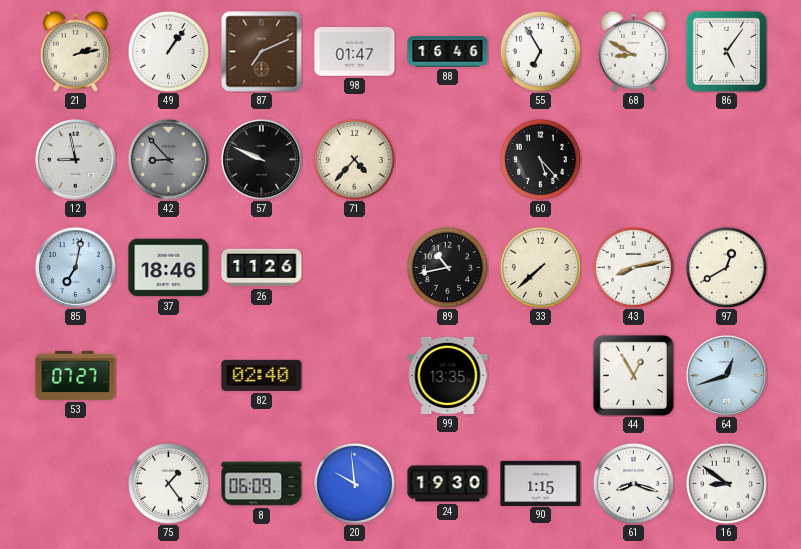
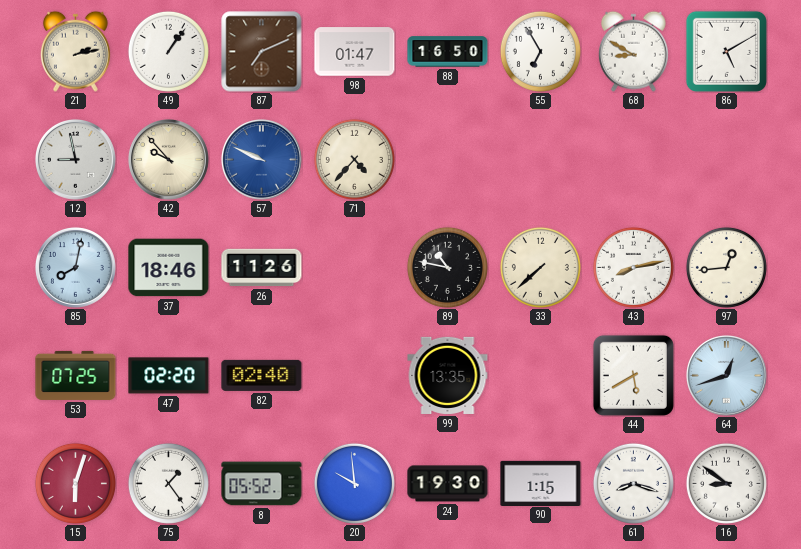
88: 16:46 -> 16:50 (448, 52)
86: 5:06 -> 5:10 (726, 51)
42: 8:53 -> 9:53 (168, 159)
42 dial: grey -> cream (168, 159)
57 dial: black -> blue (261, 159)
60: 5:23 -> none (540, 159)
85: 7:02 -> 8:02 (75, 267)
89: 10:43 -> 10:47 (447, 267)
97: 12:40 -> 12:44 (726, 267)
53: 07:27 -> 07:25 (76, 375)
47: none -> 02:20 (169, 376)
44: 12:55 -> 5:40 (633, 375)
15: none -> 6:03 (75, 483)
8: 06:09 -> 05:52 (262, 484)
